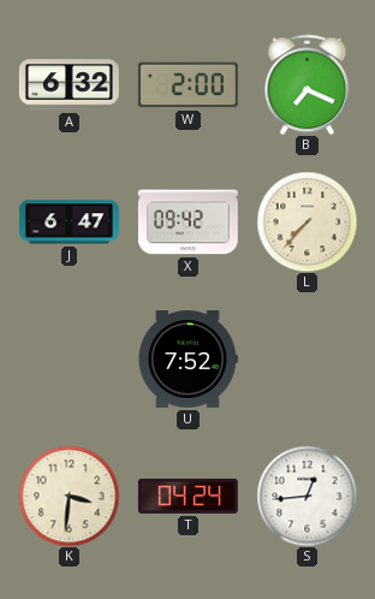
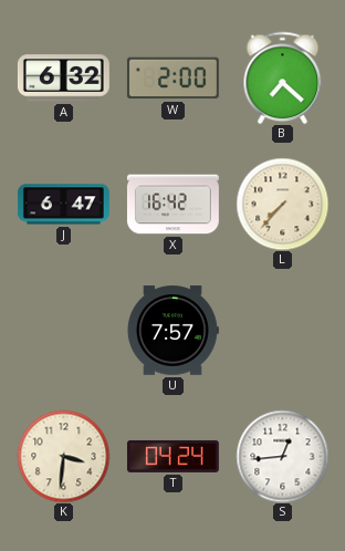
B: 7:19 -> 7:22 (283, 77)
X: 09:42 -> 16:42 (172, 205)
U: 7:52 -> 7:57 (174, 331)
